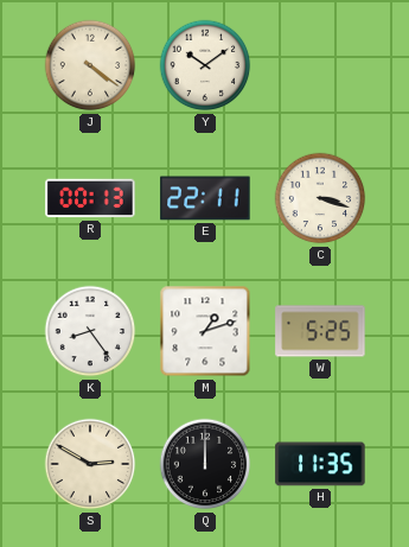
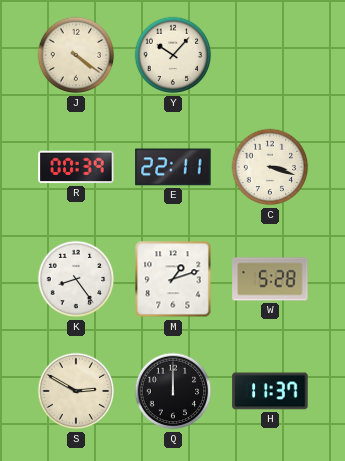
Y: 10:09 -> 10:07 (173, 55)
R: 00:13 -> 00:39 (76, 167)
W: 5:25 -> 5:28 (270, 279)
H: 11:35 -> 11:37 (270, 391)
